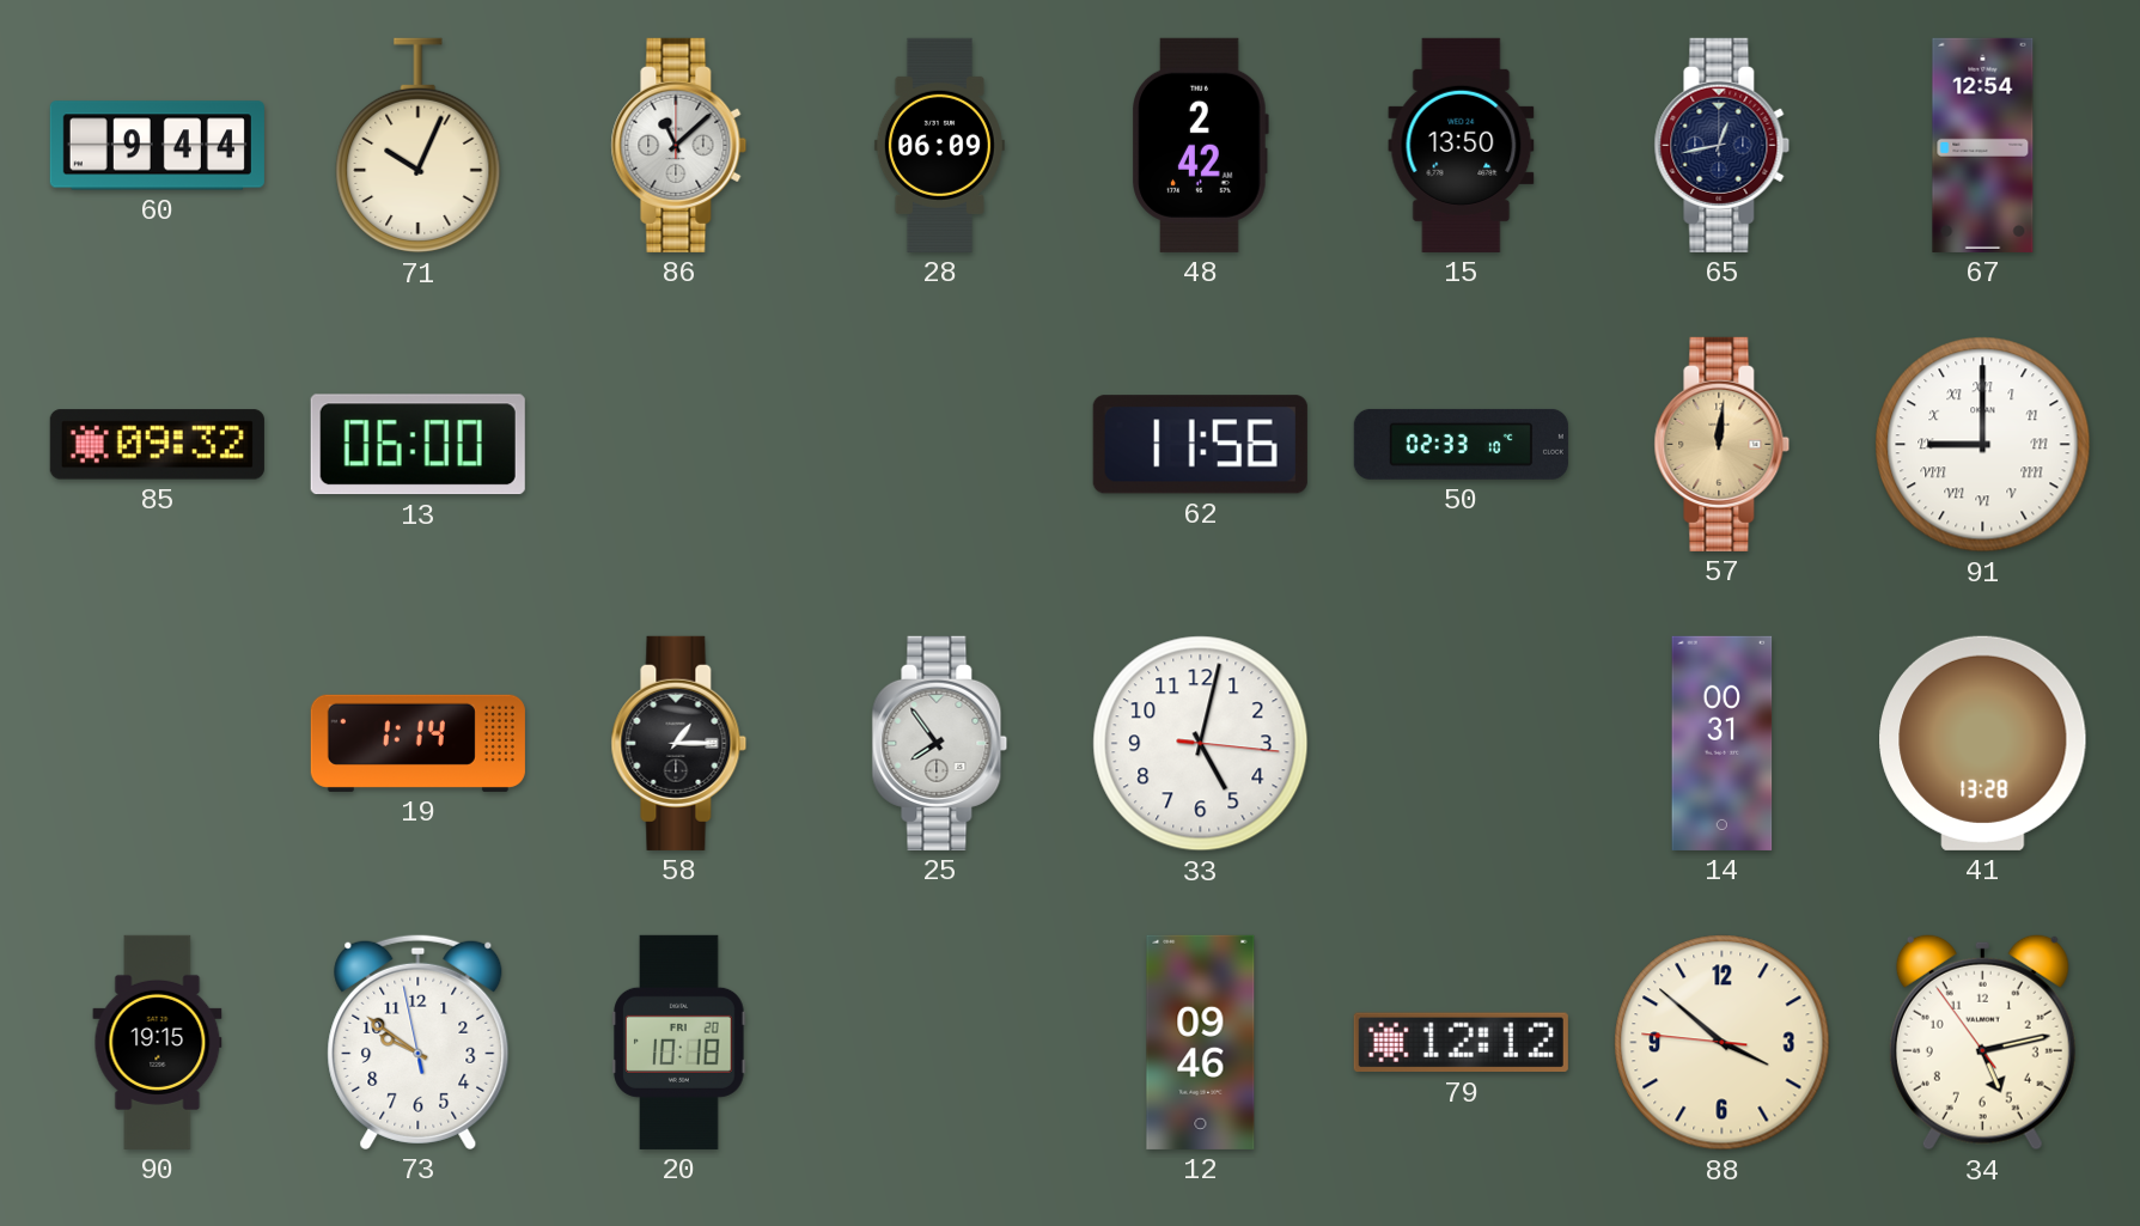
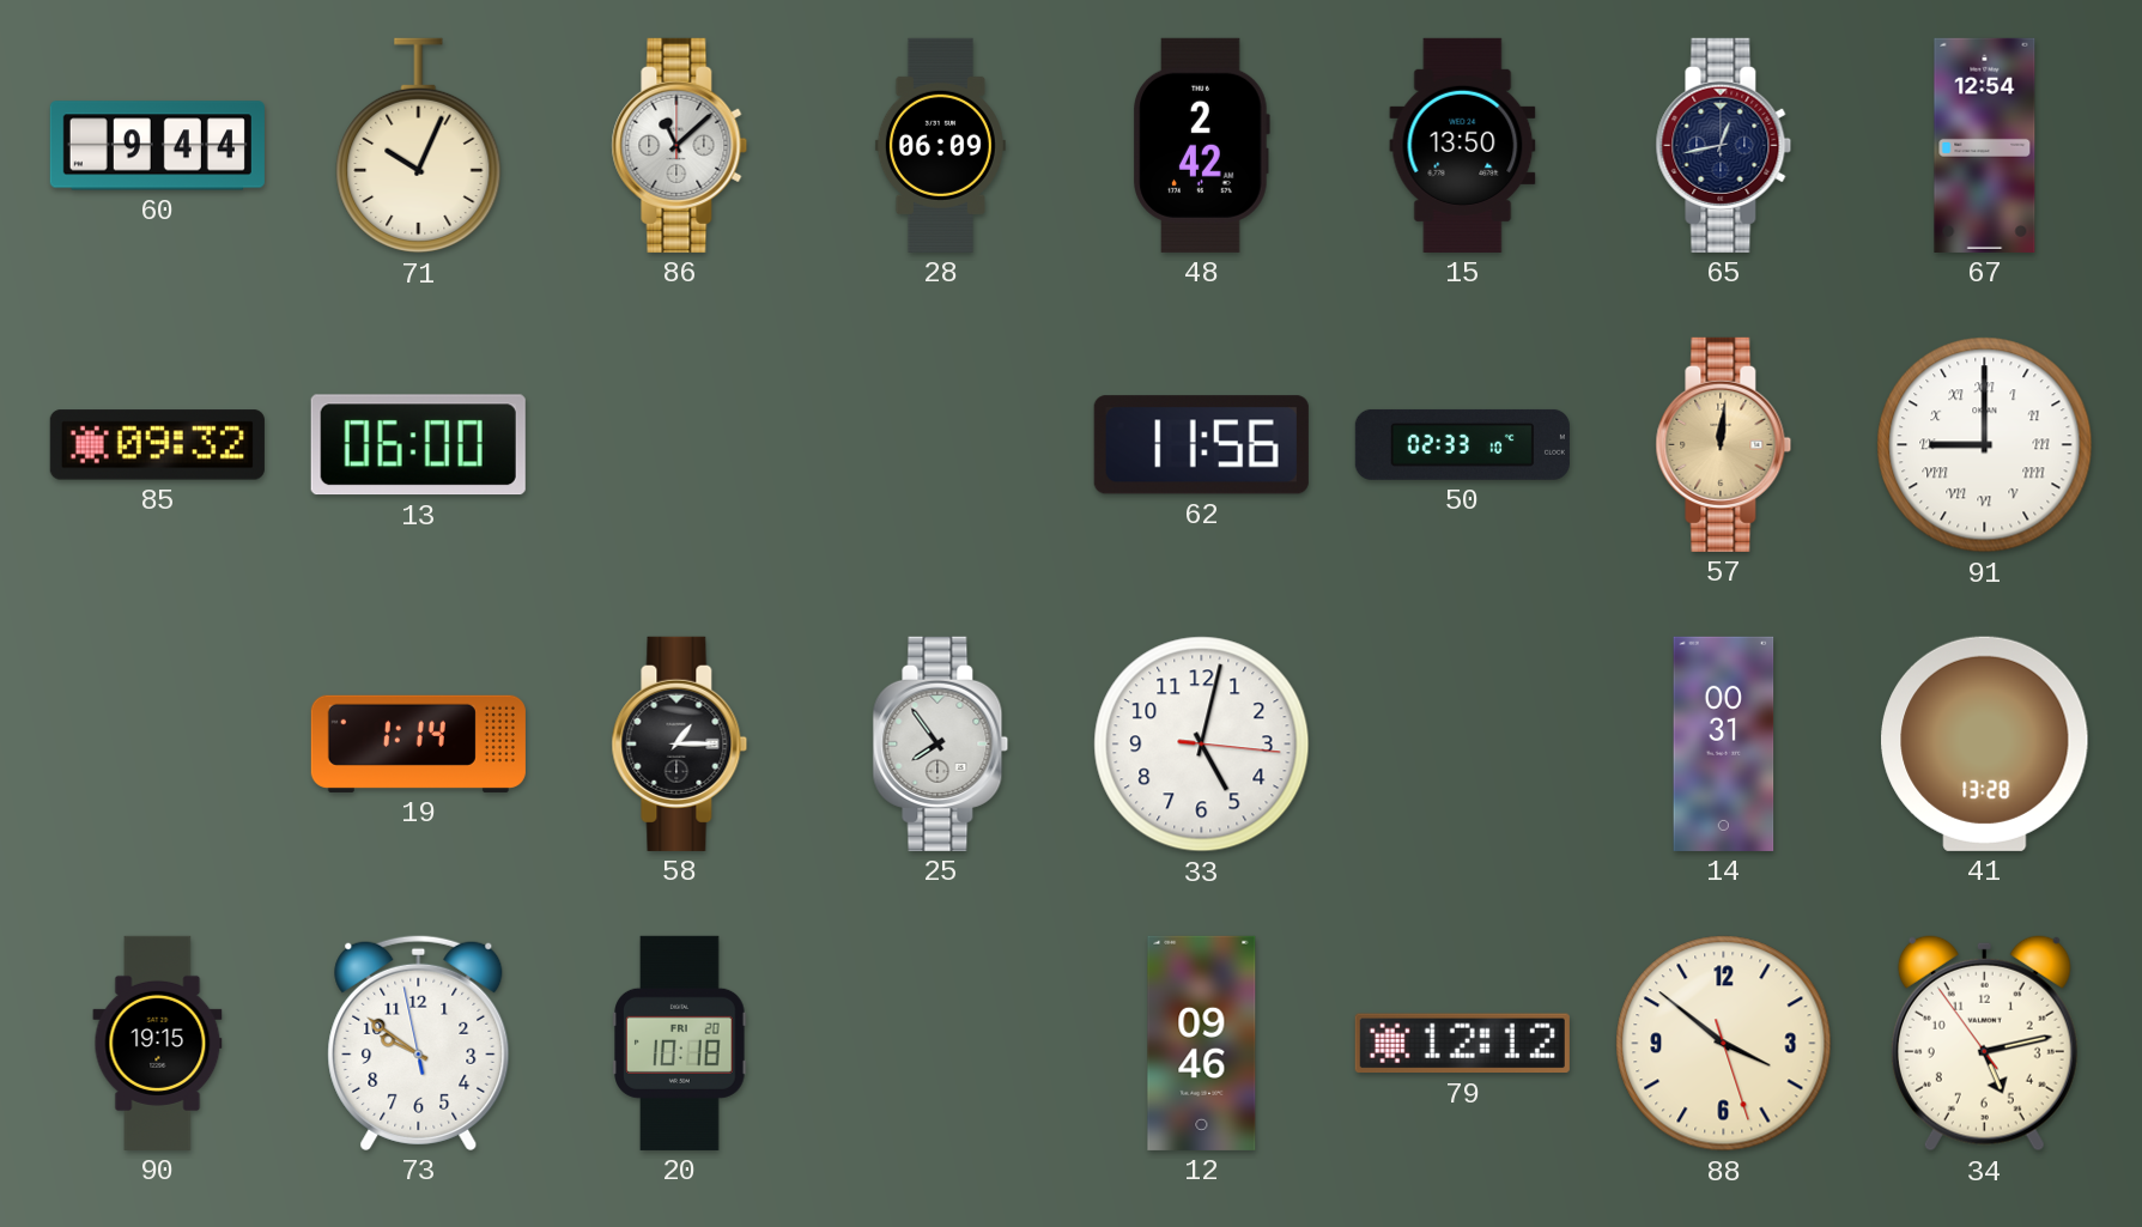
88: 3:51:46 -> 3:51:27 (1724, 1044)
